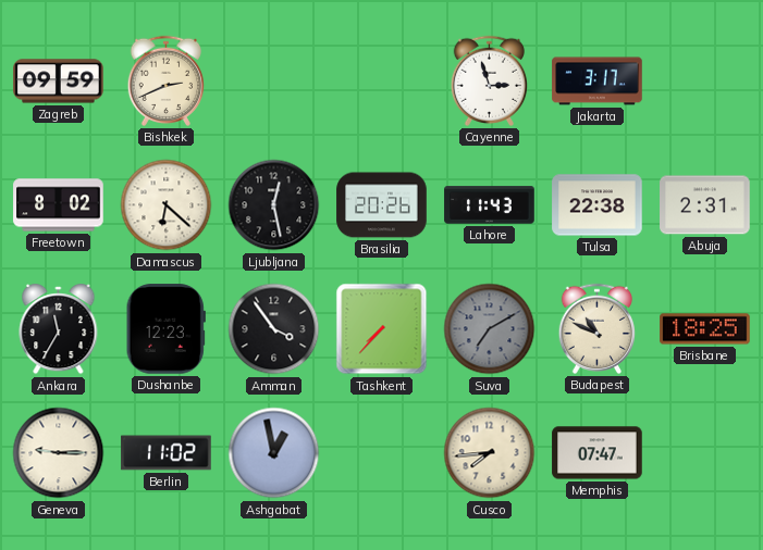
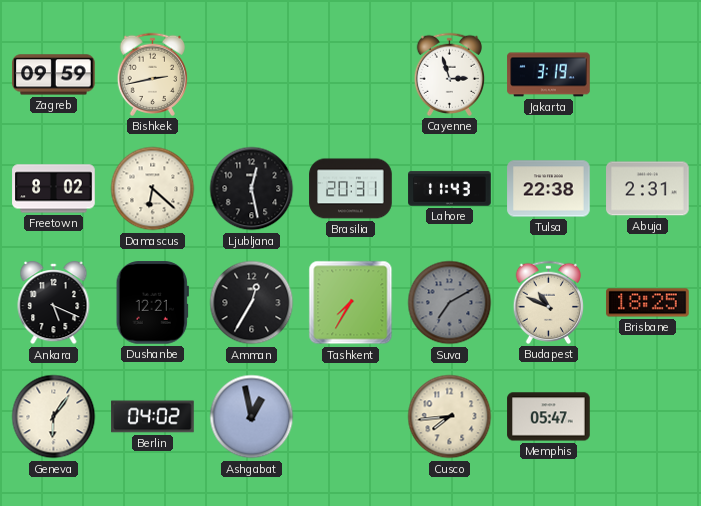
Bishkek: 2:41 -> 2:43 (152, 74)
Jakarta: 3:17 -> 3:19 (549, 75)
Brasilia: 20:26 -> 20:31 (351, 189)
Ankara: 11:35 -> 5:19 (54, 304)
Dushanbe: 12:23 -> 12:21 (152, 303)
Amman: 3:54 -> 12:35 (252, 303)
Tashkent: 7:37 -> 7:35 (351, 303)
Geneva: 9:15 -> 6:06 (54, 417)
Berlin: 11:02 -> 04:02 (153, 417)
Memphis: 07:47 -> 05:47 (549, 417)
